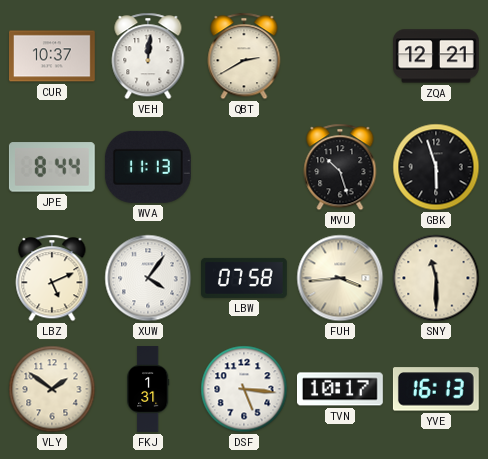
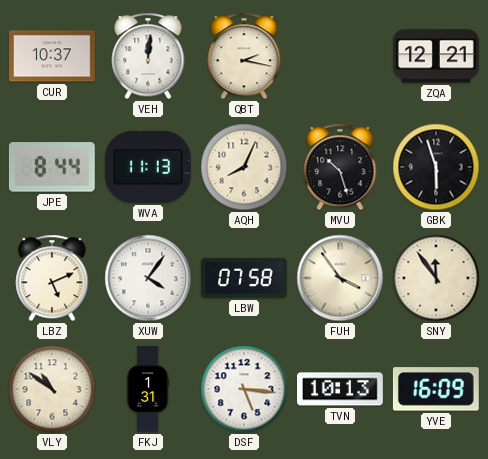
QBT: 2:40 -> 2:17 (244, 56)
AQH: none -> 8:04 (244, 167)
FUH: 3:44 -> 3:54 (340, 278)
SNY: 11:30 -> 11:54 (436, 278)
VLY: 1:51 -> 10:51 (52, 389)
TVN: 10:17 -> 10:13 (341, 389)
YVE: 16:13 -> 16:09 (436, 389)
